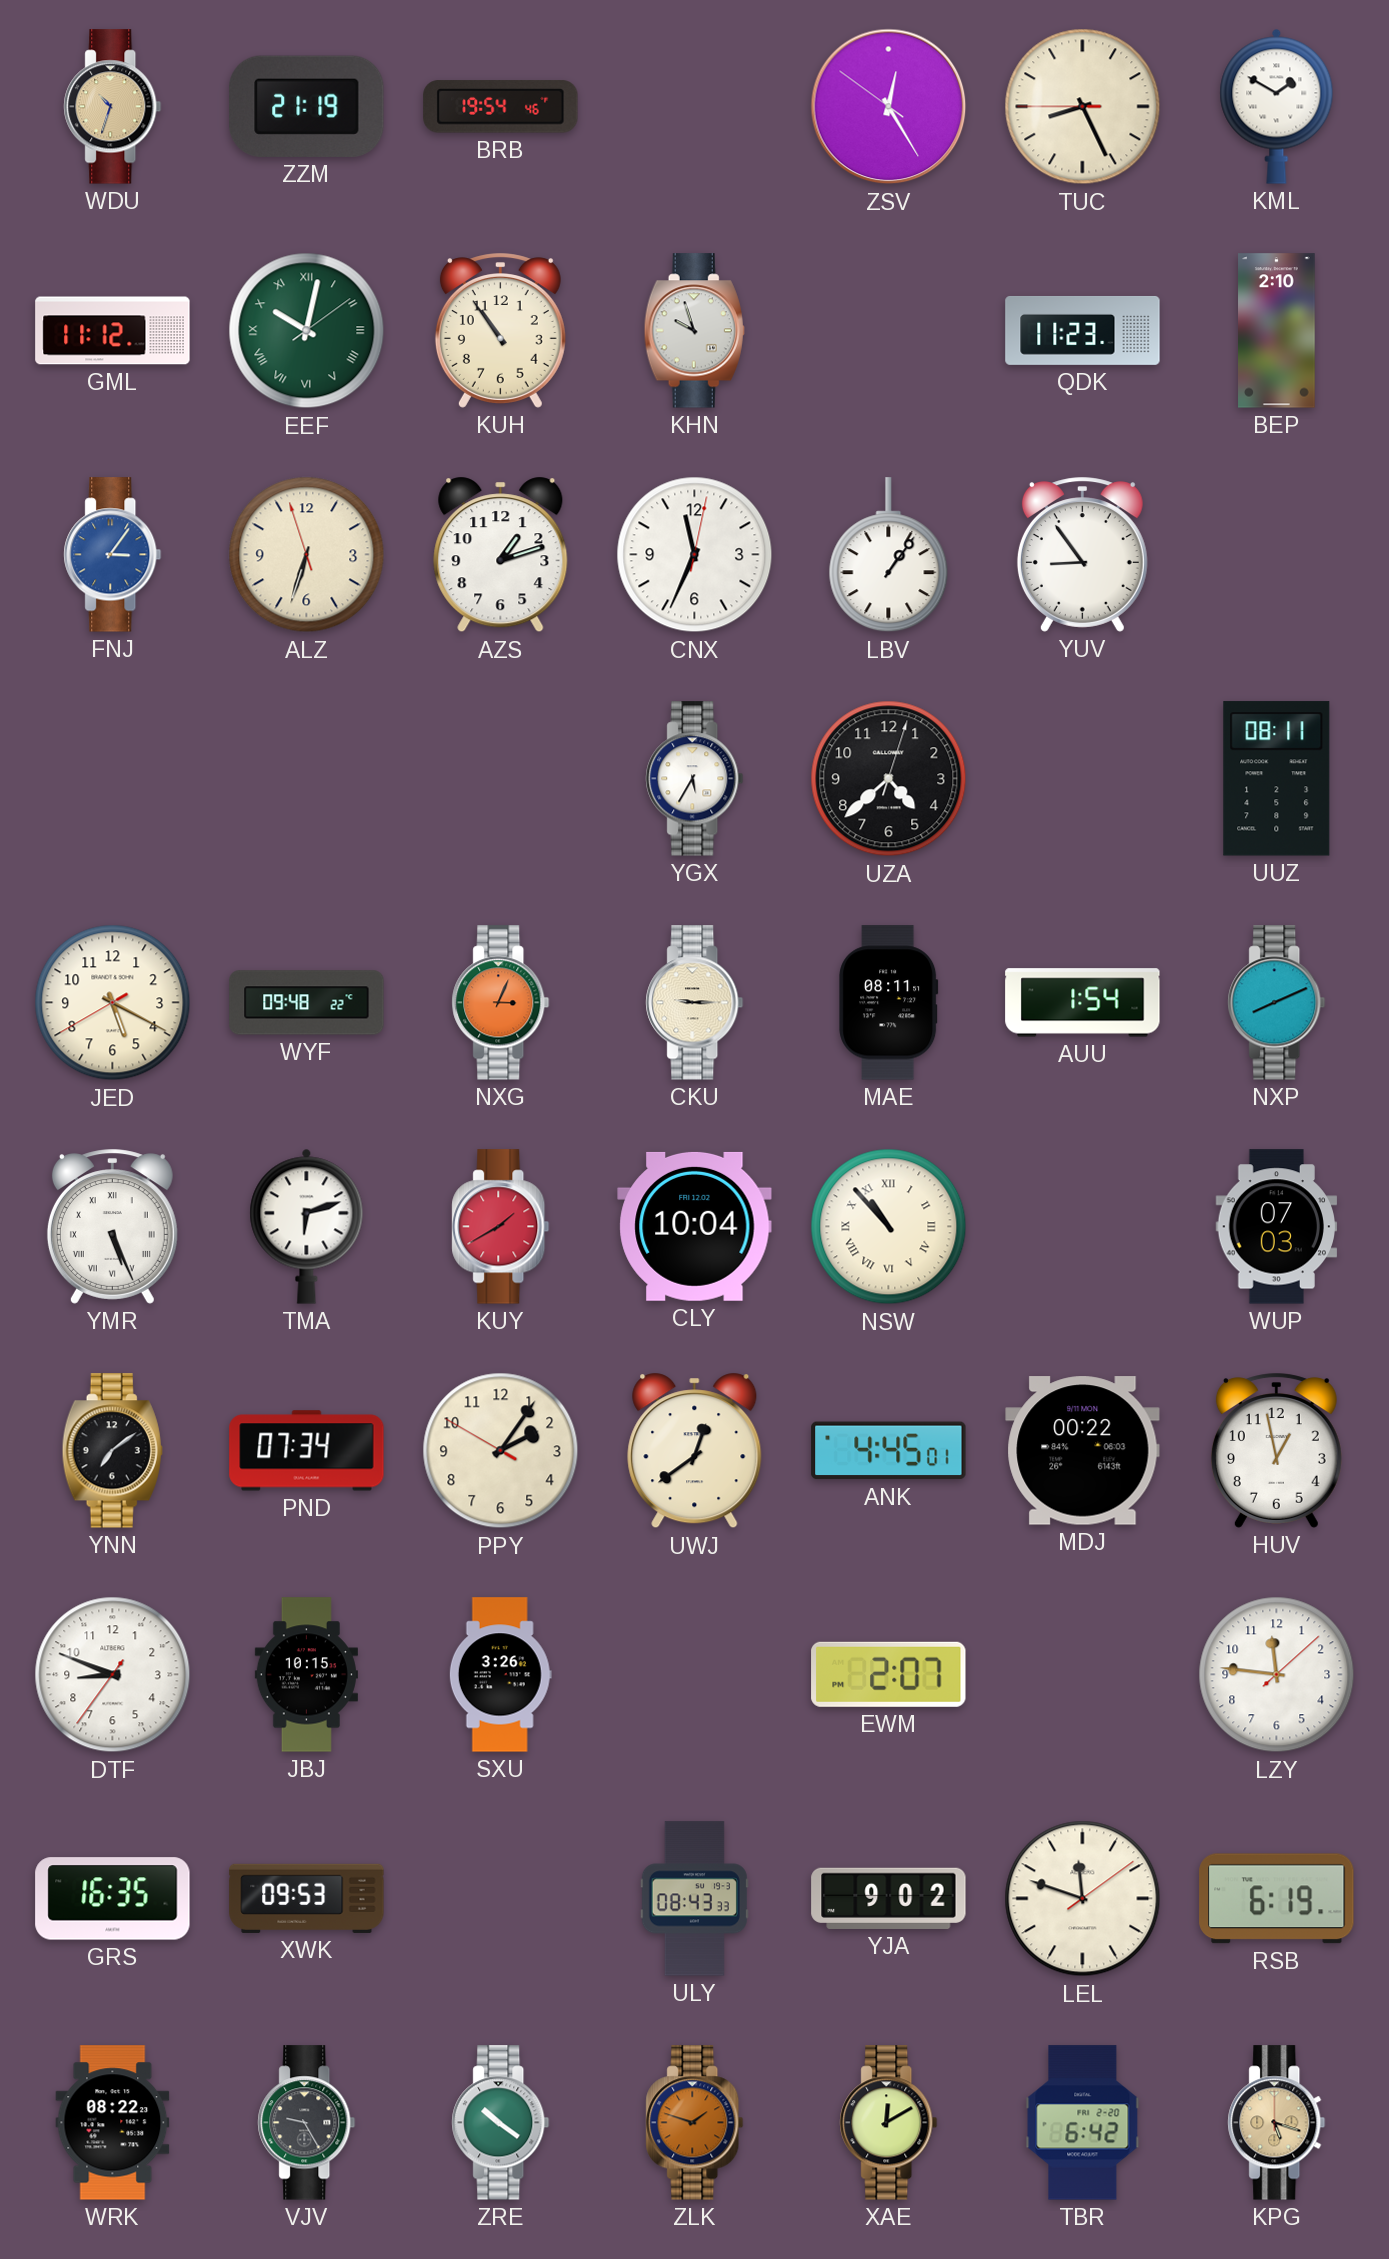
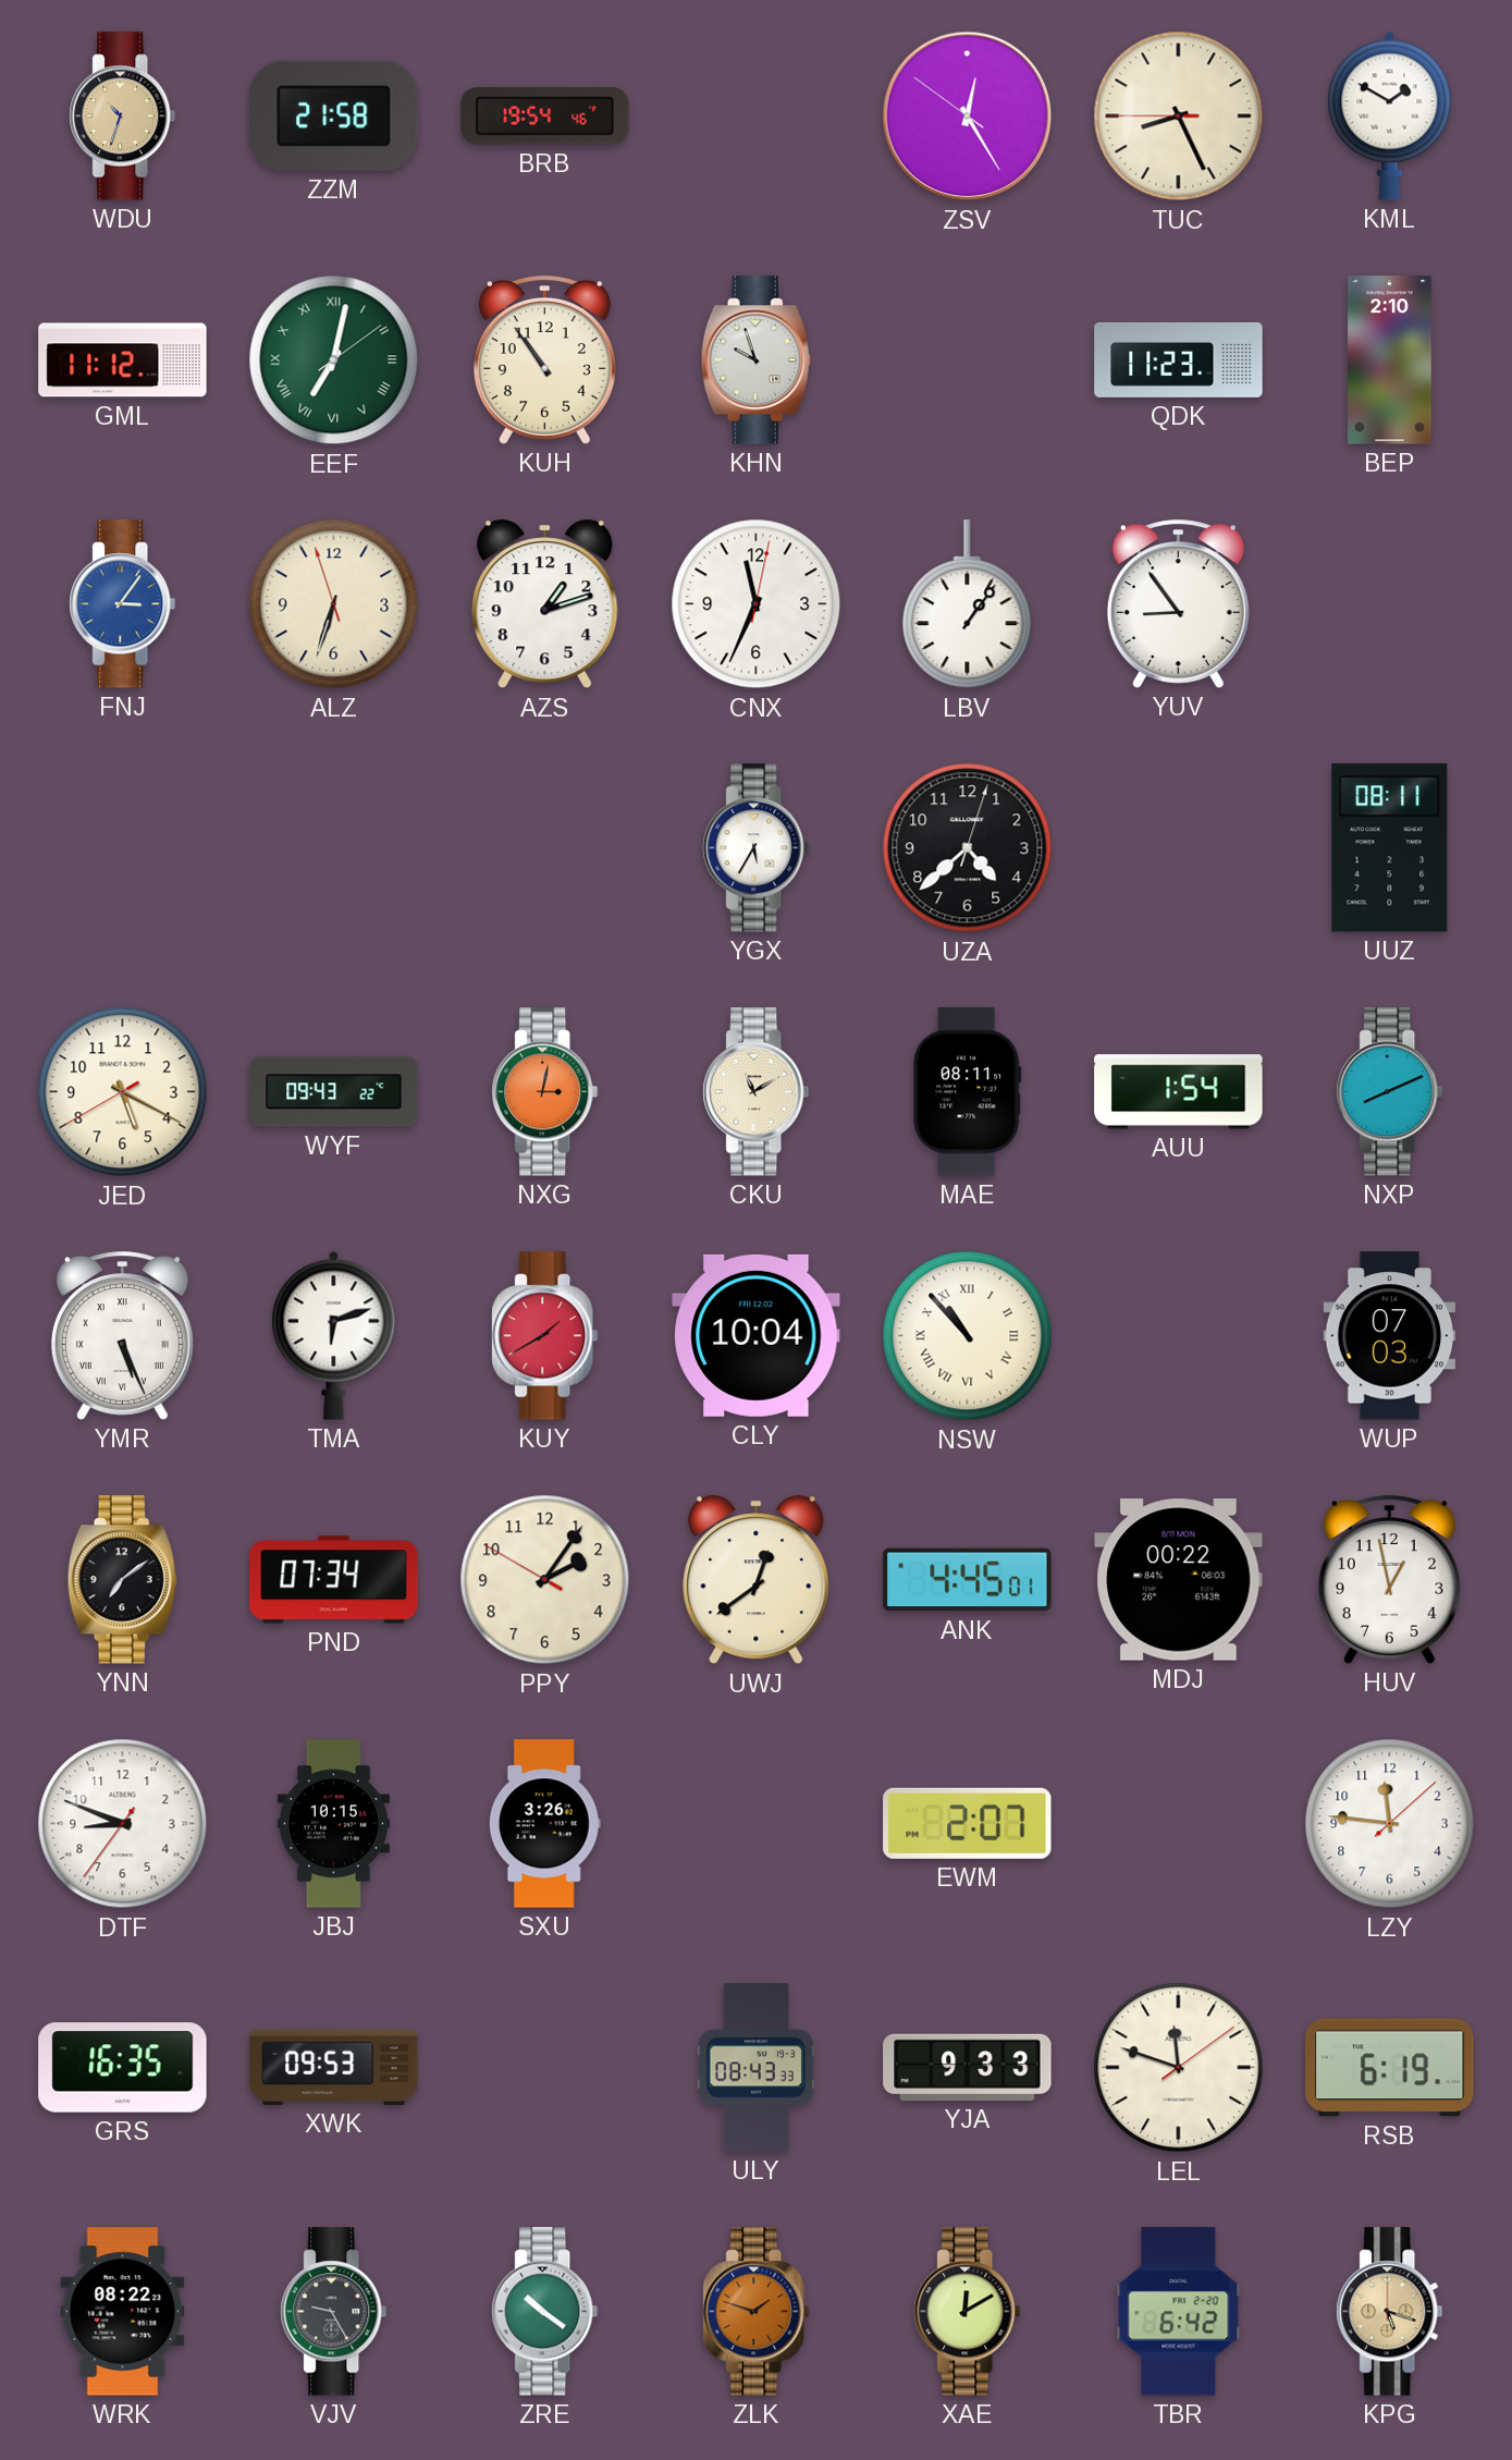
ZZM: 21:19 -> 21:58 (334, 115)
EEF: 10:02 -> 7:02 (334, 360)
WYF: 09:48 -> 09:43 (334, 1092)
NXG: 3:04 -> 3:02 (545, 1092)
CKU: 9:15 -> 11:10 (757, 1092)
YJA: 9:02 -> 9:33 (968, 2067)
